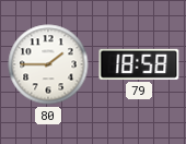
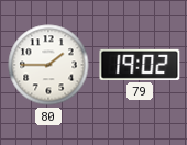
79: 18:58 -> 19:02 (140, 65)
